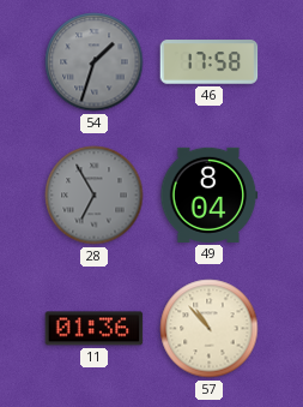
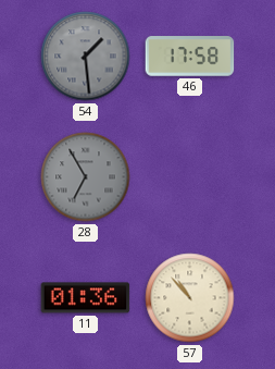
54: 1:33 -> 1:29 (86, 57)
49: 8:04 -> none (210, 194)
